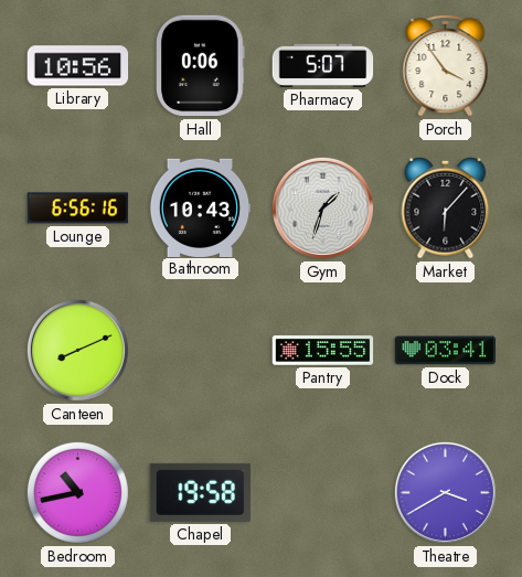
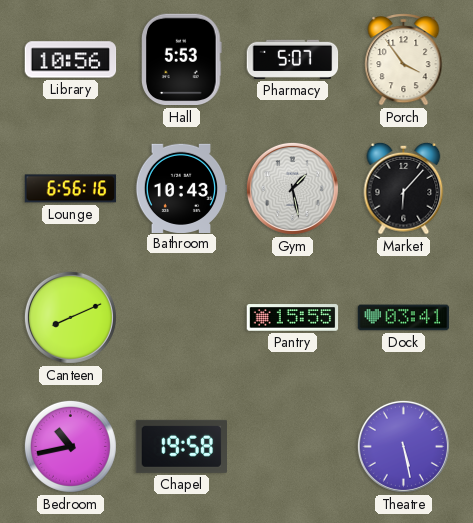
Hall: 0:06 -> 5:53 (182, 60)
Gym: 1:33 -> 1:28 (292, 188)
Theatre: 3:40 -> 5:28 (403, 446)
